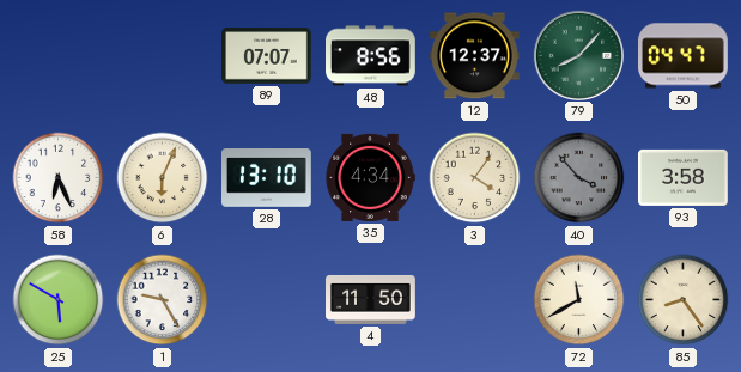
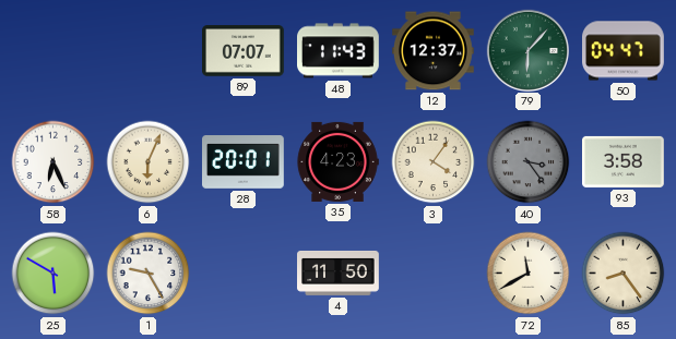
48: 8:56 -> 11:43 (339, 51)
79: 8:07 -> 6:07 (527, 50)
28: 13:10 -> 20:01 (244, 162)
35: 4:34 -> 4:23 (337, 161)
40: 3:53 -> 3:24 (529, 162)
